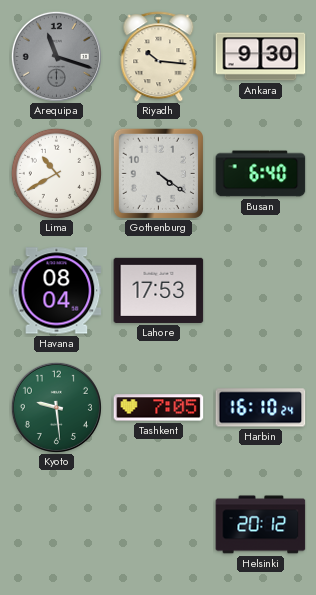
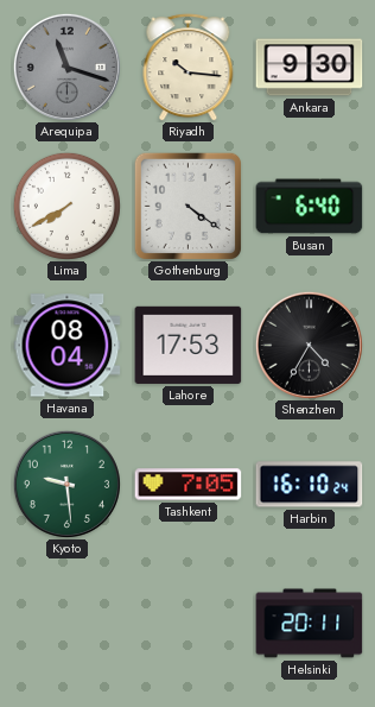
Lima: 10:40 -> 7:40 (66, 206)
Shenzhen: none -> 4:35 (309, 345)
Helsinki: 20:12 -> 20:11 (310, 624)
